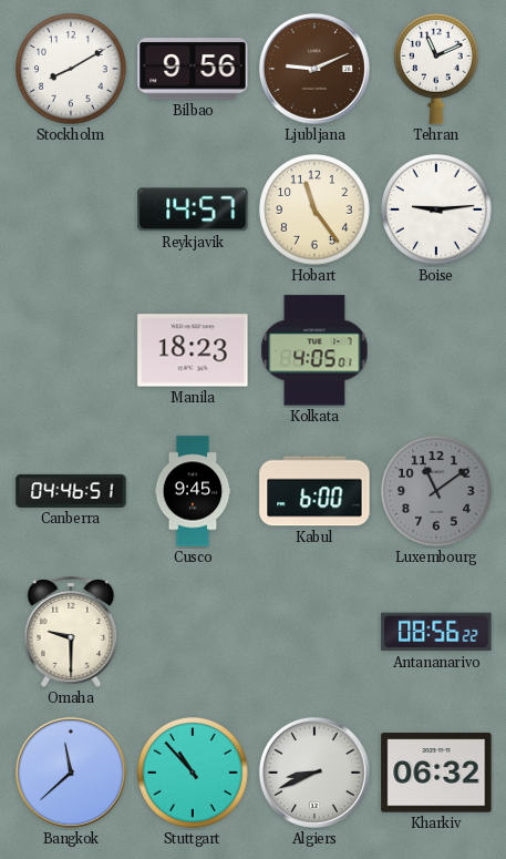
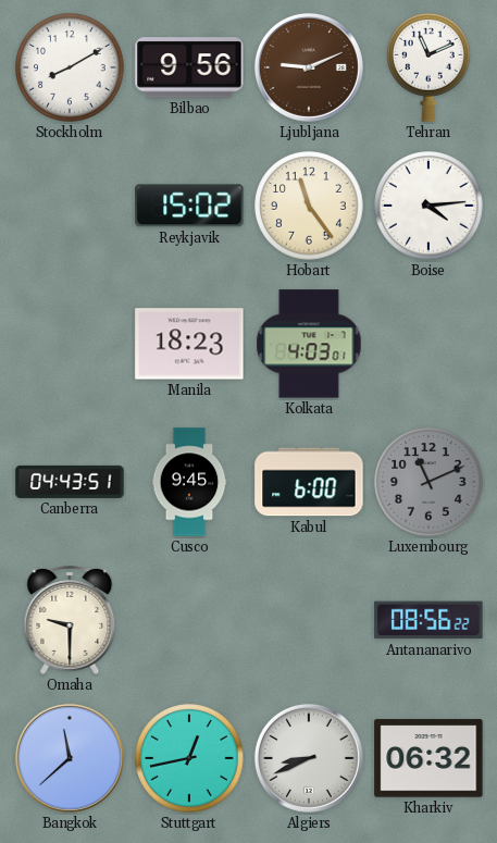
Reykjavik: 14:57 -> 15:02 (189, 206)
Boise: 9:14 -> 4:14 (428, 206)
Kolkata: 4:05 -> 4:03 (309, 344)
Canberra: 04:46 -> 04:43 (70, 482)
Luxembourg: 11:09 -> 11:11 (428, 482)
Stuttgart: 10:53 -> 12:43 (189, 758)
